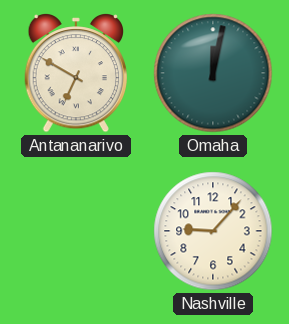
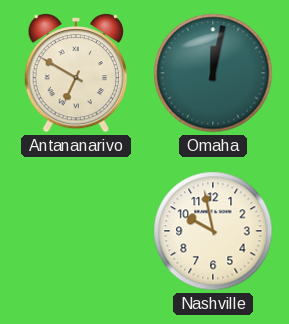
Nashville: 9:07 -> 9:58 (213, 231)
